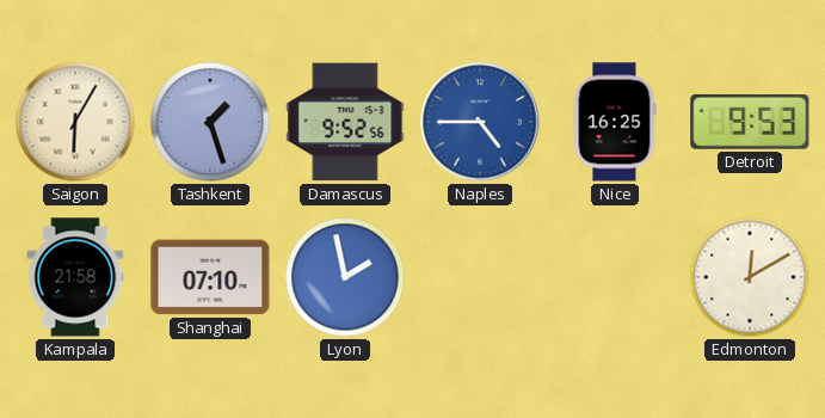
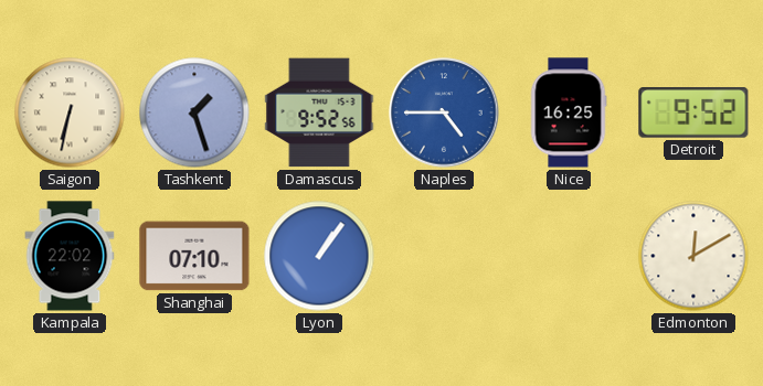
Saigon: 6:05 -> 6:32 (70, 112)
Detroit: 9:53 -> 9:52 (693, 114)
Kampala: 21:58 -> 22:02 (70, 256)
Lyon: 1:58 -> 1:06 (319, 256)
